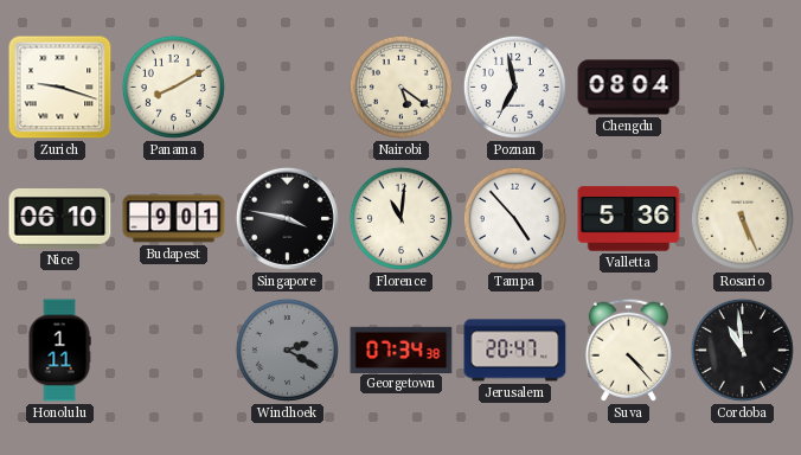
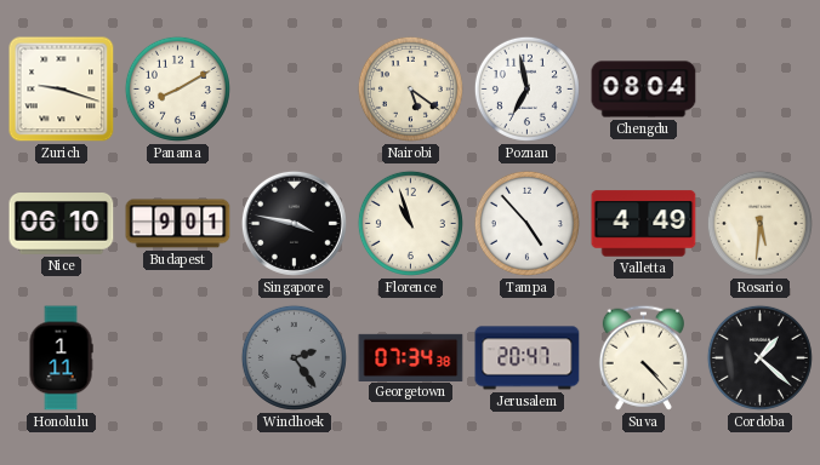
Florence: 11:01 -> 10:57 (410, 223)
Valletta: 5:36 -> 4:49 (644, 224)
Rosario: 5:26 -> 5:31 (759, 223)
Windhoek: 2:20 -> 2:24 (294, 357)
Cordoba: 10:59 -> 1:22 (759, 357)
